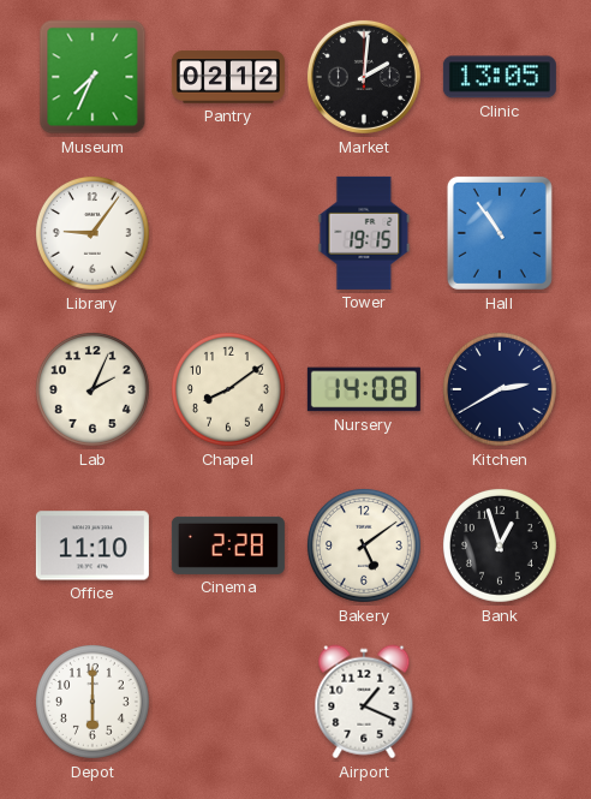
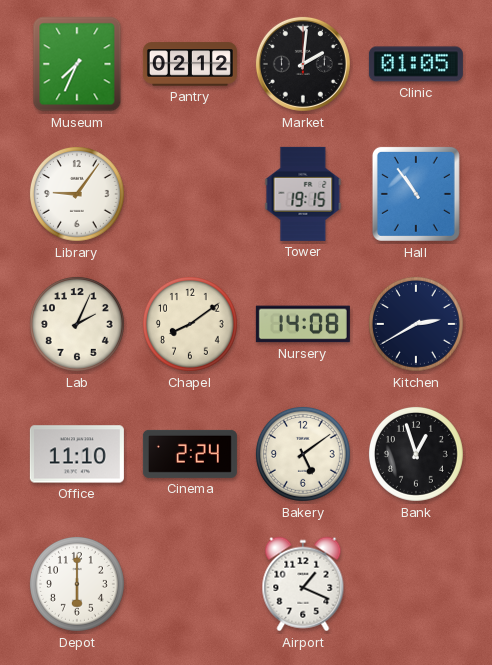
Clinic: 13:05 -> 01:05 (416, 64)
Cinema: 2:28 -> 2:24 (190, 454)
